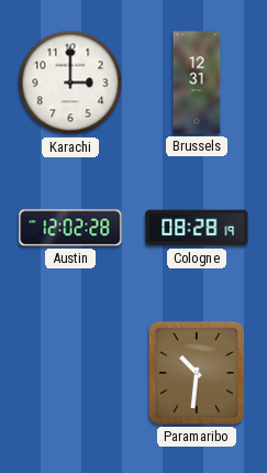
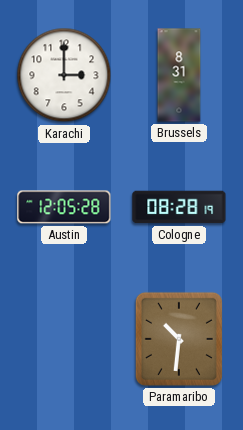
Brussels: 12:31 -> 8:31 (179, 75)
Austin: 12:02 -> 12:05 (64, 207)
